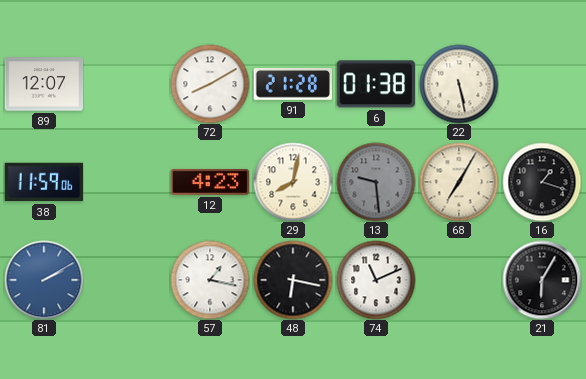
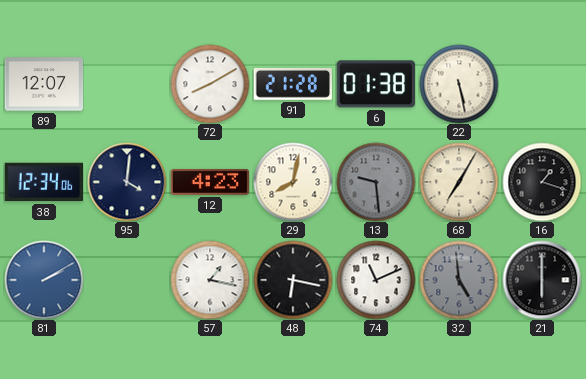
38: 11:59 -> 12:34 (43, 182)
95: none -> 4:01 (127, 182)
32: none -> 4:59 (459, 280)
21: 6:05 -> 6:00 (542, 280)
